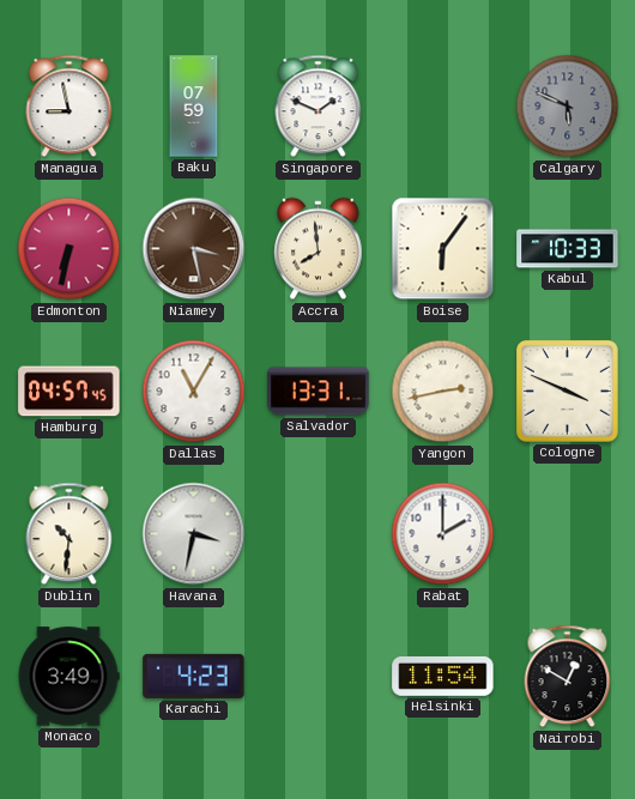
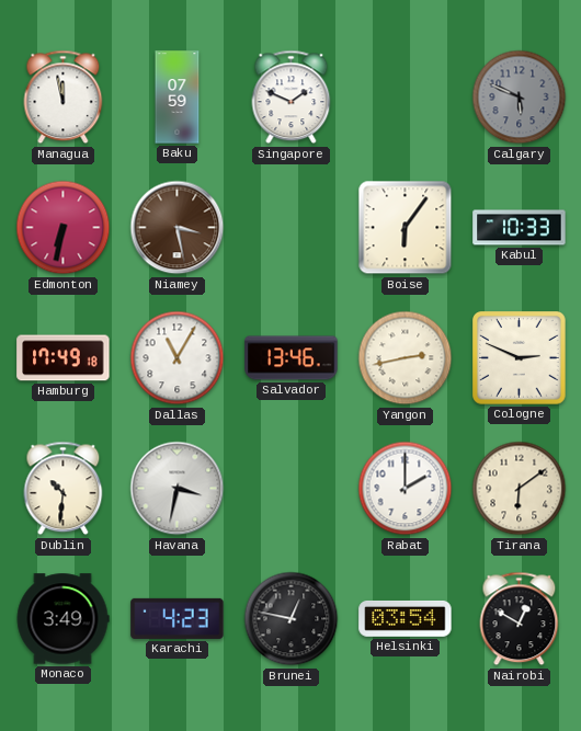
Managua: 8:58 -> 11:58 (64, 98)
Accra: 7:59 -> none (319, 249)
Hamburg: 04:57 -> 17:49 (64, 358)
Salvador: 13:31 -> 13:46 (292, 358)
Cologne: 3:49 -> 2:49 (520, 358)
Tirana: none -> 6:09 (520, 489)
Brunei: none -> 12:47 (292, 619)
Helsinki: 11:54 -> 03:54 (406, 618)
